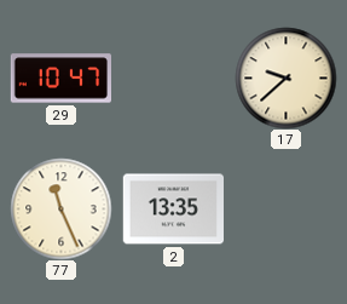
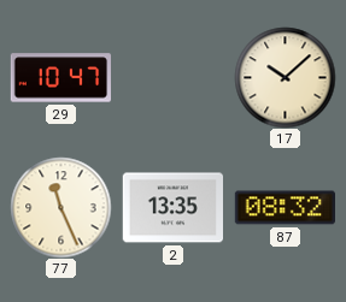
17: 9:38 -> 10:08 (285, 77)
87: none -> 08:32 (285, 208)
